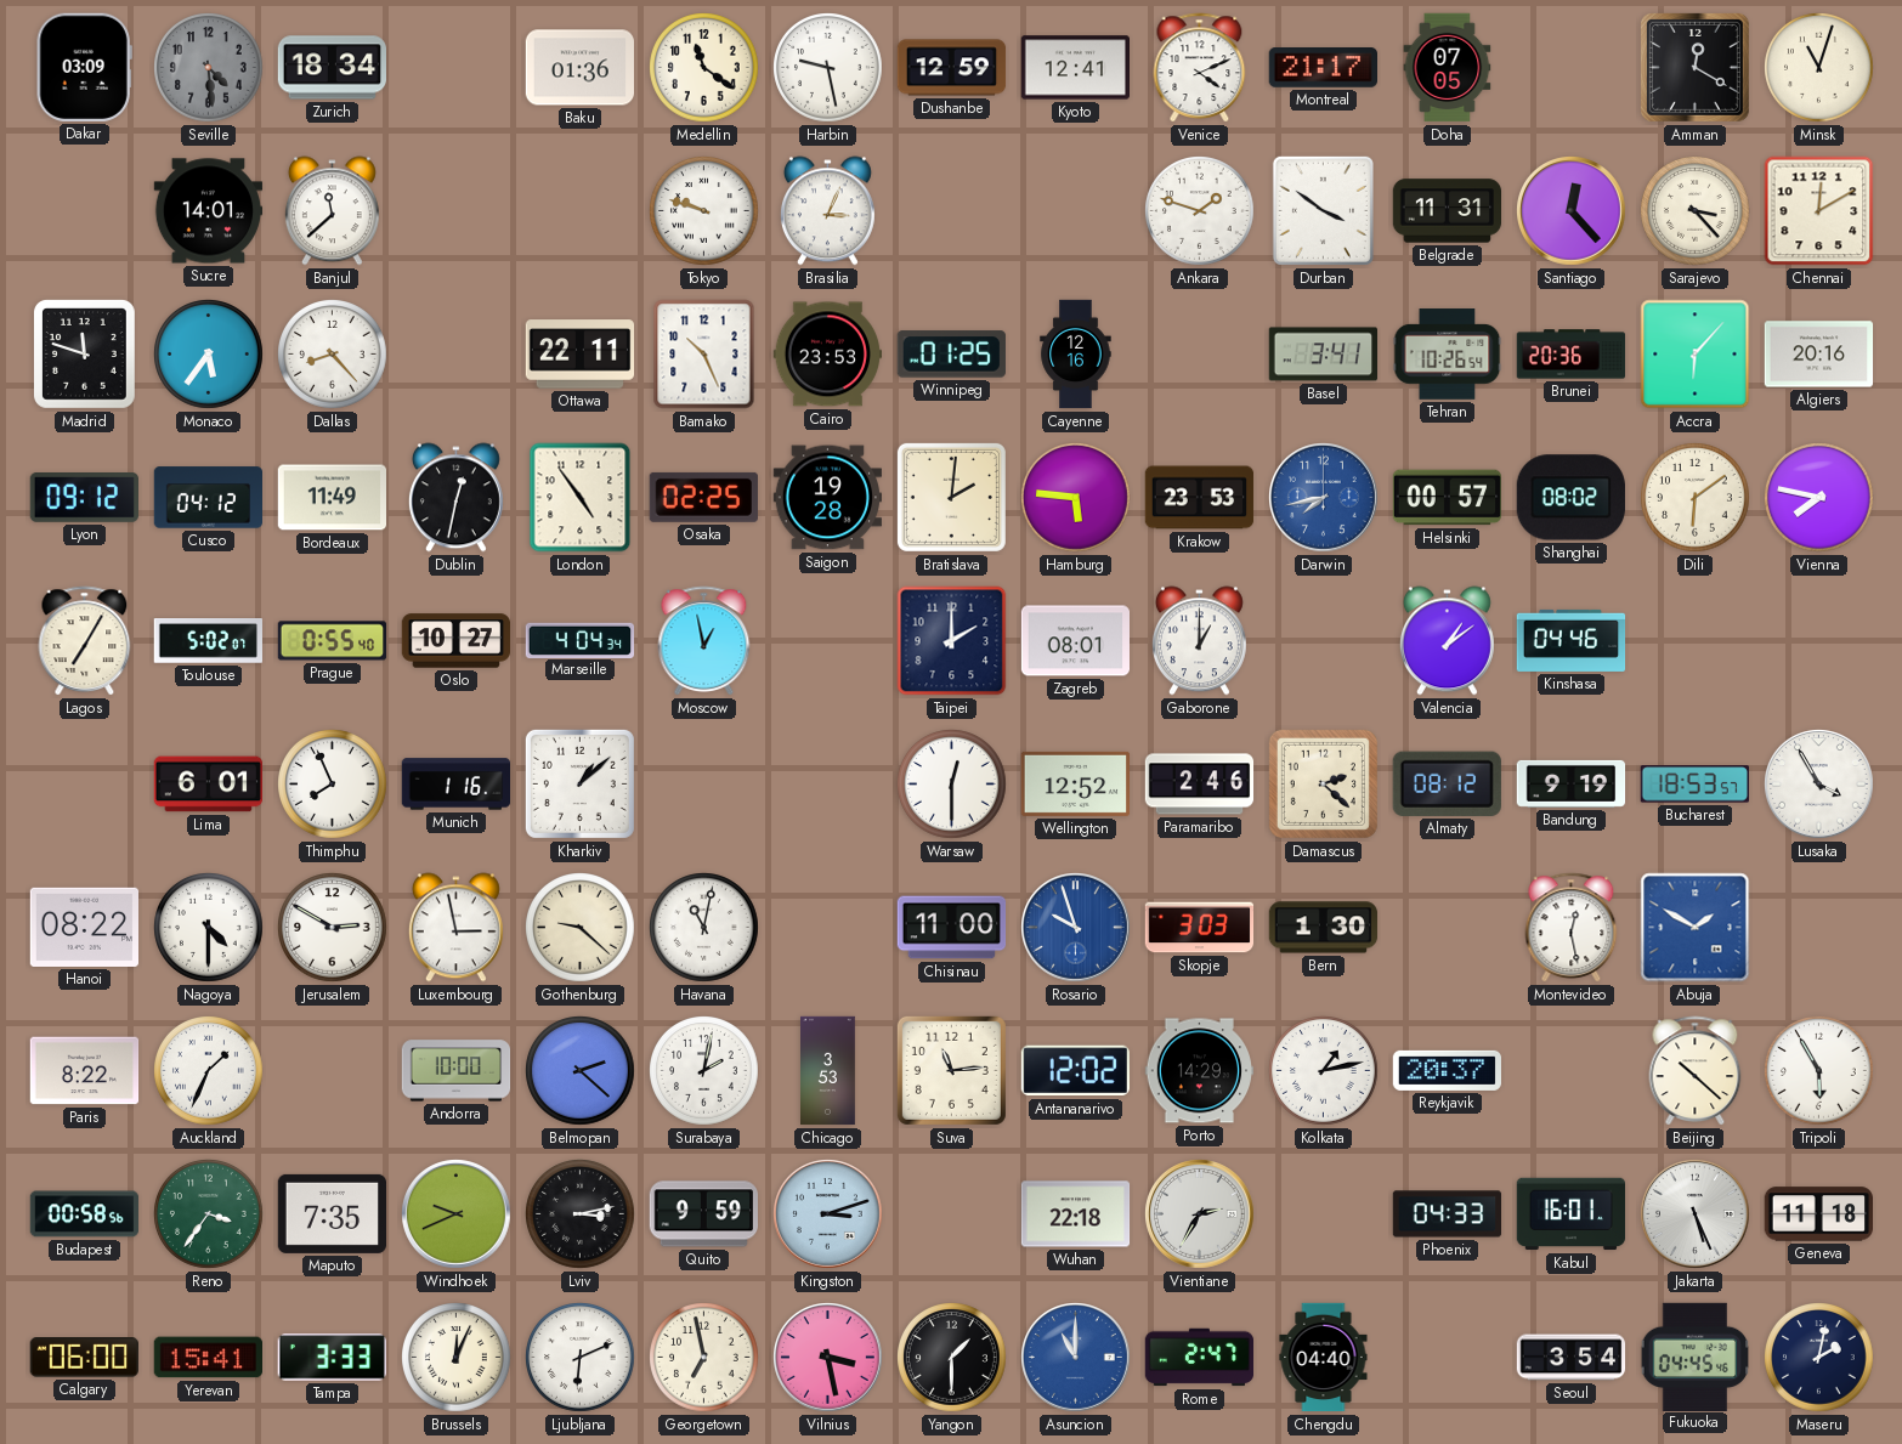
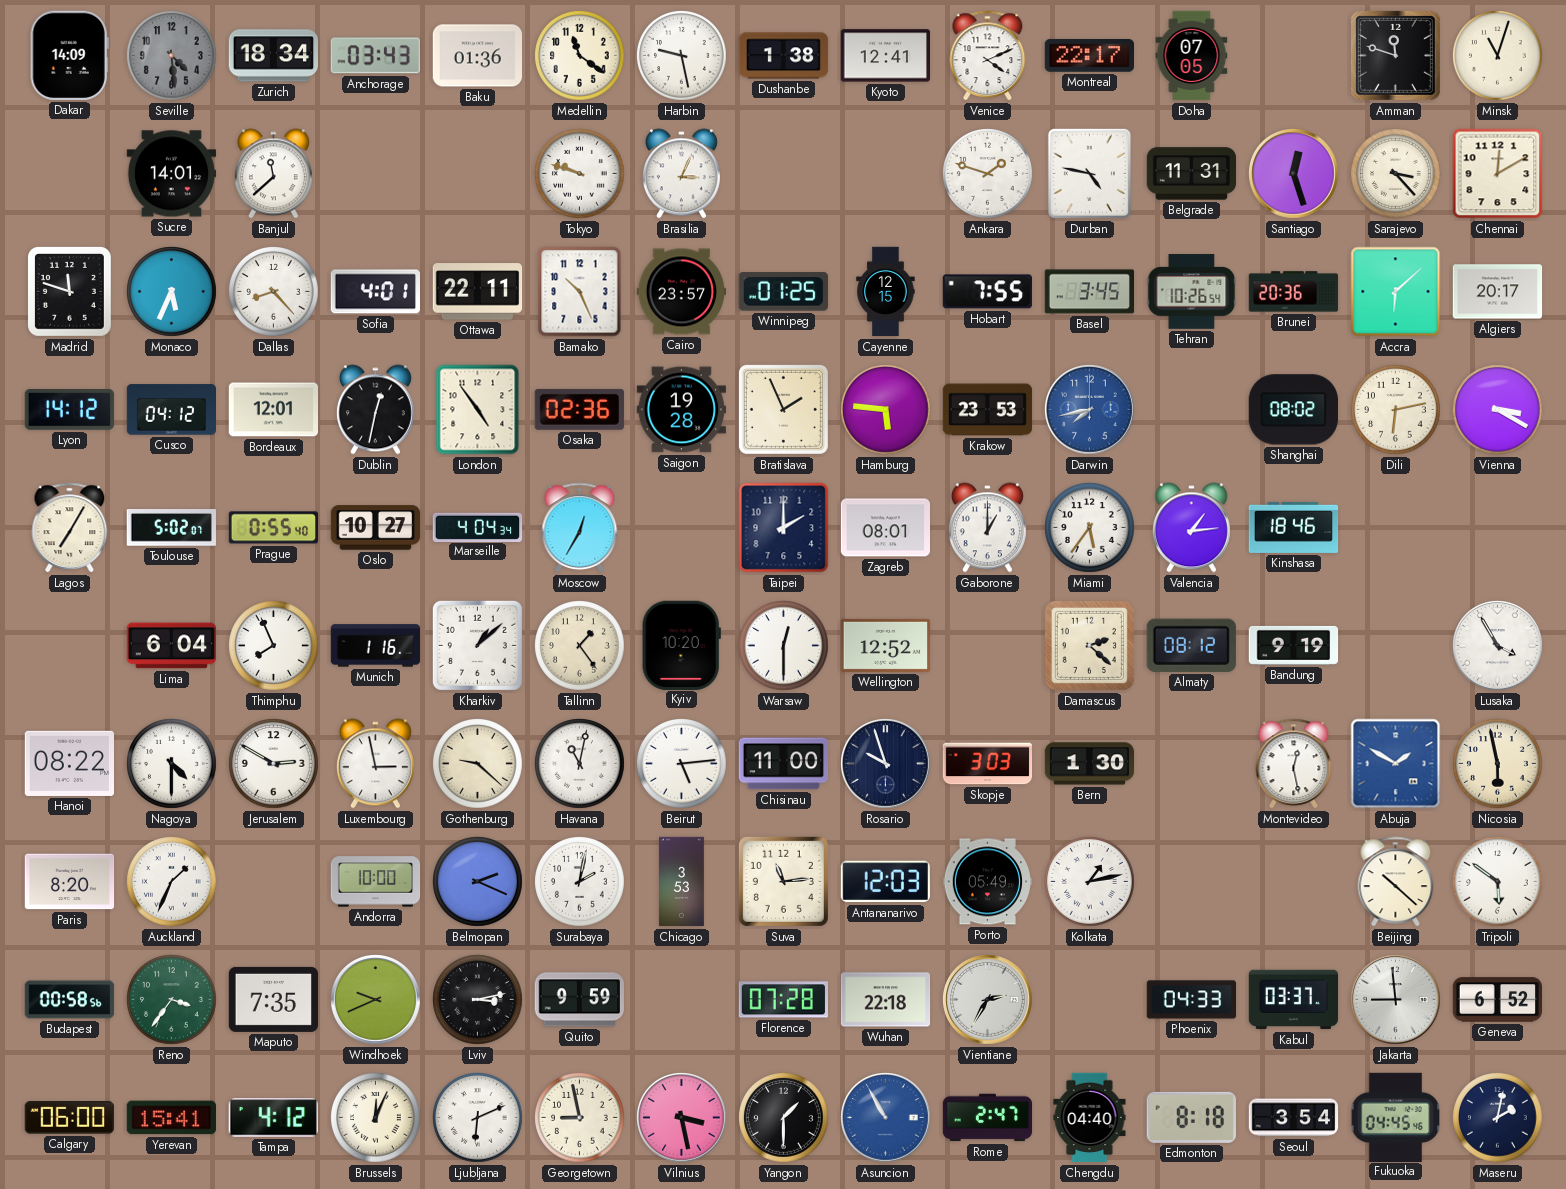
Dakar: 03:09 -> 14:09 (69, 55)
Anchorage: none -> 03:43 (375, 56)
Dushanbe: 12:59 -> 1:38 (784, 56)
Montreal: 21:17 -> 22:17 (1089, 56)
Amman: 12:20 -> 11:48 (1395, 55)
Durban: 3:51 -> 4:47 (1089, 173)
Santiago: 12:23 -> 12:27 (1294, 174)
Monaco: 5:36 -> 5:34 (172, 292)
Sofia: none -> 4:01 (375, 292)
Cairo: 23:53 -> 23:57 (681, 292)
Cayenne: 12:16 -> 12:15 (886, 292)
Hobart: none -> 7:55 (987, 292)
Basel: 3:41 -> 3:45 (1090, 292)
Accra: 6:07 -> 6:08 (1396, 292)
Algiers: 20:16 -> 20:17 (1498, 292)
Lyon: 09:12 -> 14:12 (69, 410)
Bordeaux: 11:49 -> 12:01 (274, 410)
Osaka: 02:25 -> 02:36 (579, 409)
Bratislava: 2:01 -> 1:56 (783, 409)
Helsinki: 00:57 -> none (1447, 498)
Dili: 6:09 -> 6:13 (1396, 410)
Vienna: 7:47 -> 3:20 (1498, 410)
Moscow: 12:58 -> 12:35 (580, 528)
Miami: none -> 5:36 (1090, 528)
Valencia: 1:09 -> 1:14 (1191, 528)
Kinshasa: 04:46 -> 18:46 (1294, 527)
Lima: 6:01 -> 6:04 (171, 646)
Tallinn: none -> 1:24 (580, 646)
Kyiv: none -> 10:20 (681, 645)
Paramaribo: 2:46 -> none (1200, 785)
Bucharest: 18:53 -> none (1694, 785)
Beirut: none -> 5:14 (682, 764)
Rosario dial: blue -> navy (886, 764)
Nicosia: none -> 5:58 (1498, 764)
Paris: 8:22 -> 8:20 (70, 882)
Belmopan: 2:22 -> 2:19 (478, 882)
Antananarivo: 12:02 -> 12:03 (885, 882)
Porto: 14:29 -> 05:49 (988, 882)
Reykjavik: 20:37 -> none (1447, 1070)
Tripoli: 5:55 -> 5:51 (1498, 882)
Kingston: 3:12 -> none (828, 1214)
Florence: none -> 07:28 (784, 1000)
Kabul: 16:01 -> 03:37 (1294, 1000)
Jakarta: 5:26 -> 8:59 (1396, 1000)
Geneva: 11:18 -> 6:52 (1497, 1000)
Tampa: 3:33 -> 4:12 (273, 1118)
Georgetown: 6:58 -> 8:58 (580, 1118)
Asuncion: 11:00 -> 10:55 (886, 1118)
Edmonton: none -> 8:18 (1191, 1117)
